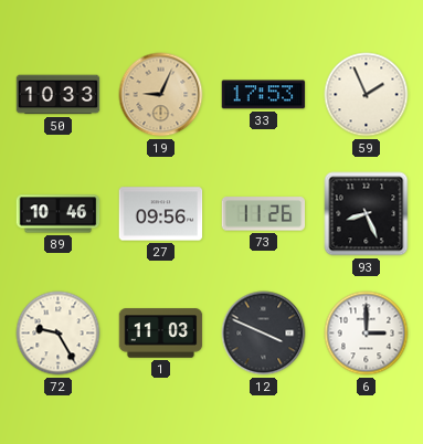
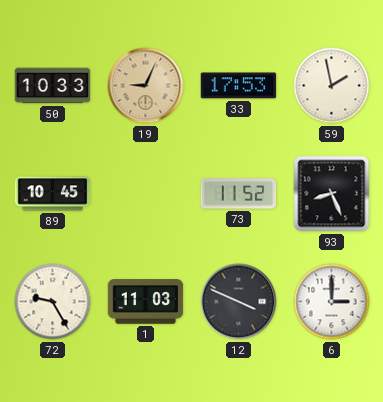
59: 1:56 -> 1:58 (332, 86)
89: 10:46 -> 10:45 (53, 194)
27: 09:56 -> none (161, 214)
73: 11:26 -> 11:52 (239, 194)
